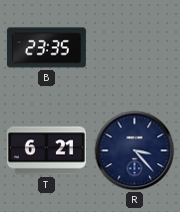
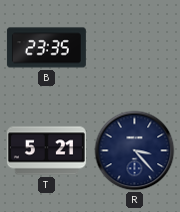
T: 6:21 -> 5:21 (46, 151)
